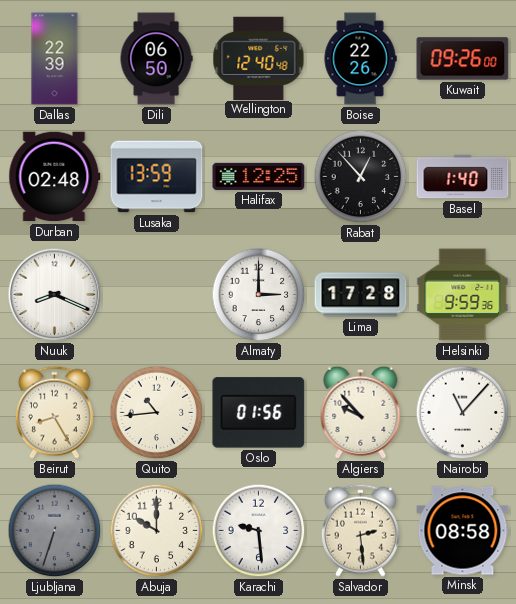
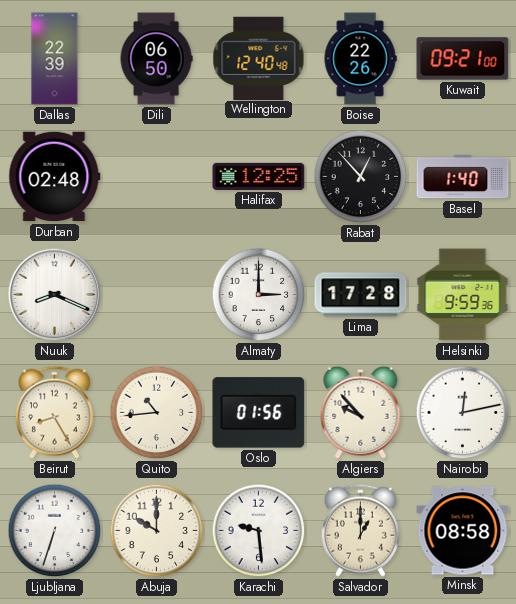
Kuwait: 09:26 -> 09:21 (463, 59)
Lusaka: 13:59 -> none (157, 177)
Nairobi: 11:07 -> 12:13 (463, 413)
Ljubljana dial: grey -> white (55, 531)
Salvador: 2:29 -> 1:00 (360, 530)
